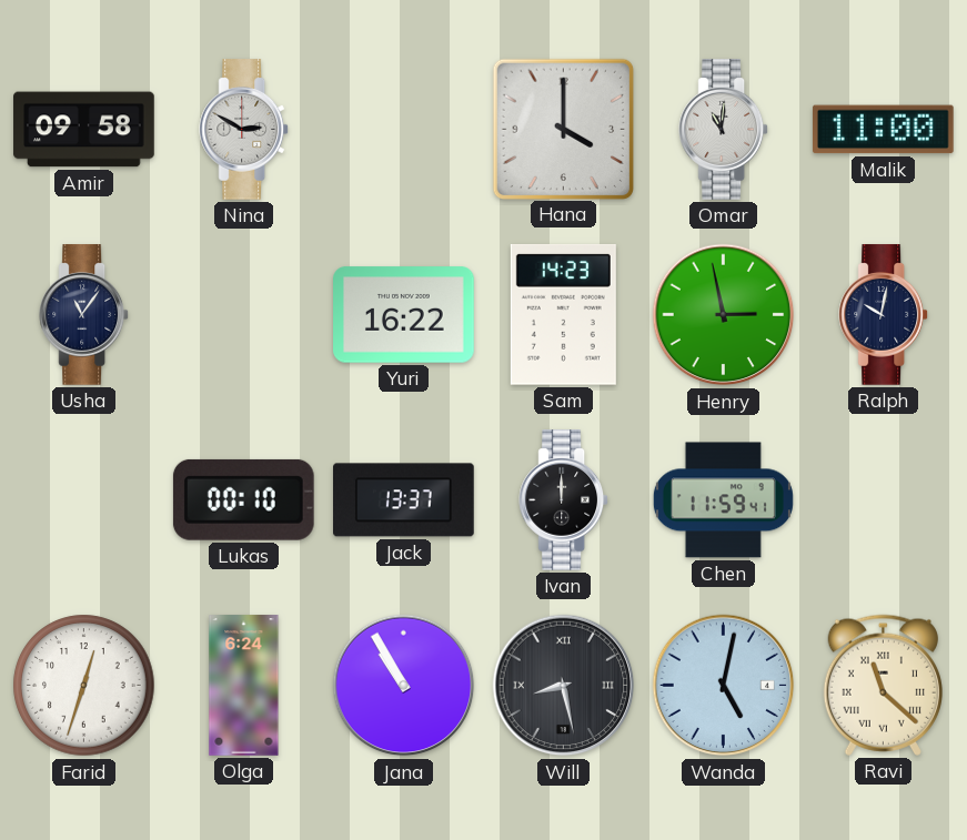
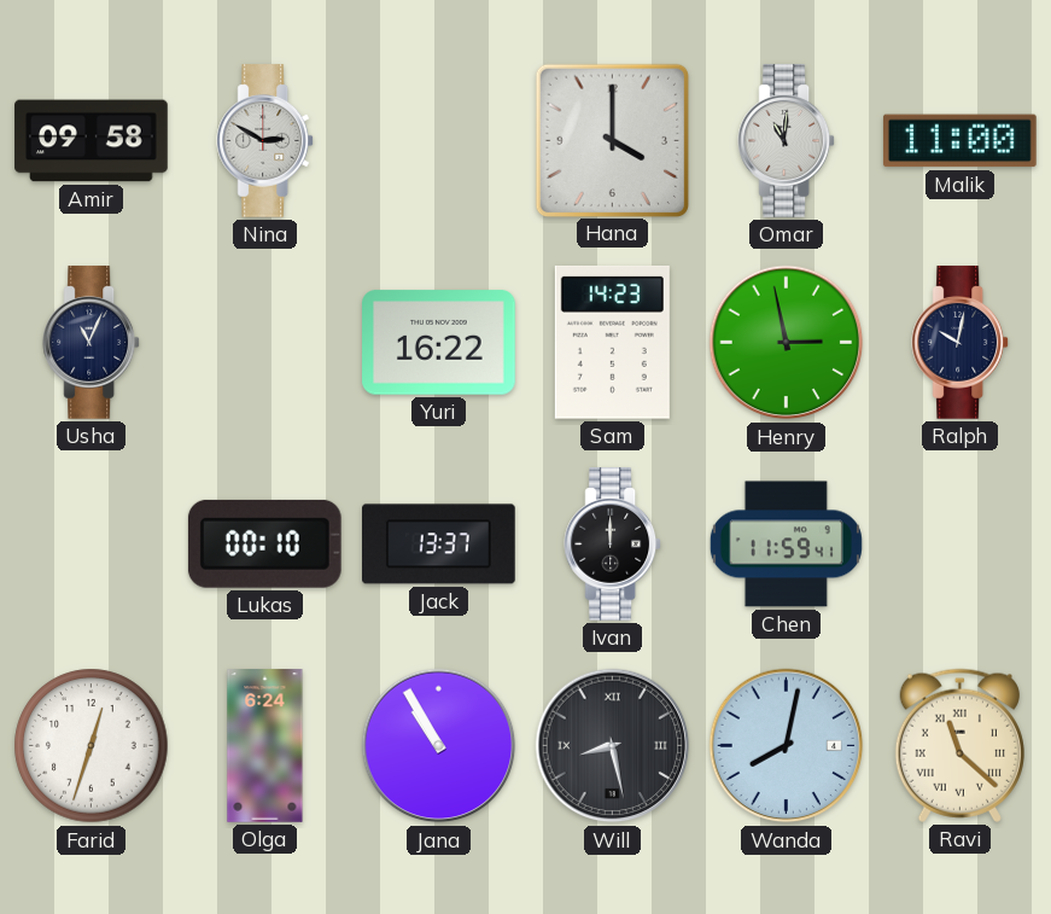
Usha: 11:06 -> 11:04 (92, 343)
Wanda: 5:02 -> 8:02 (787, 746)
